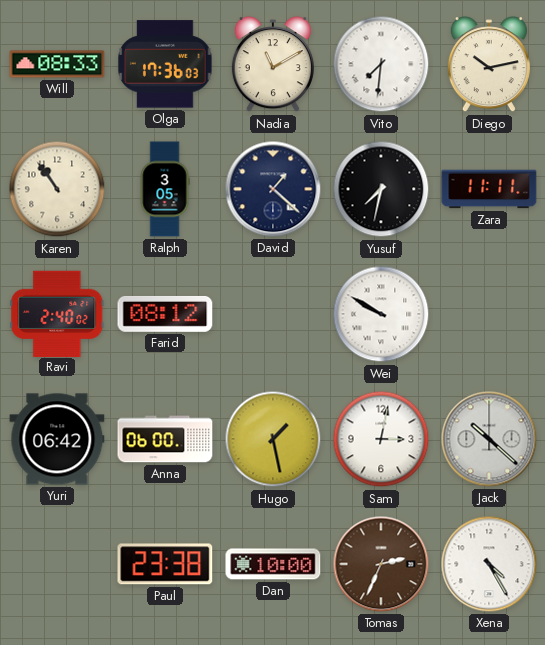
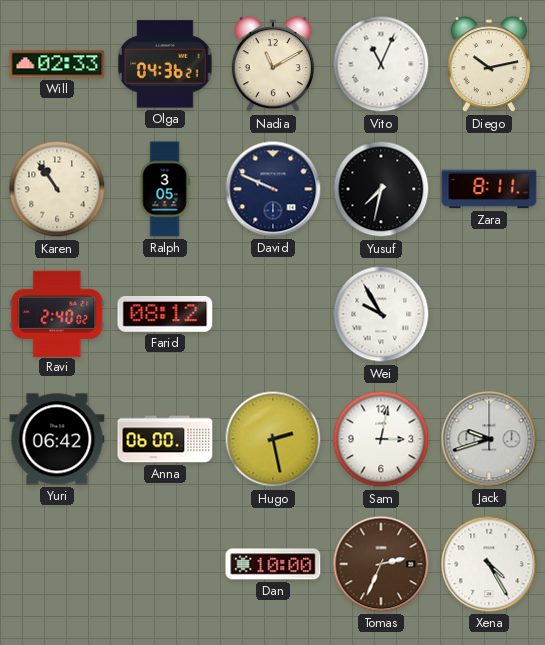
Will: 08:33 -> 02:33 (57, 64)
Olga: 17:36 -> 04:36 (165, 64)
Vito: 7:31 -> 11:04 (381, 64)
David: 1:22 -> 9:49 (273, 189)
Zara: 11:11 -> 8:11 (489, 189)
Wei: 9:50 -> 9:55 (381, 314)
Hugo: 1:28 -> 2:28 (273, 439)
Jack: 10:22 -> 9:42 (489, 439)
Paul: 23:38 -> none (165, 564)
